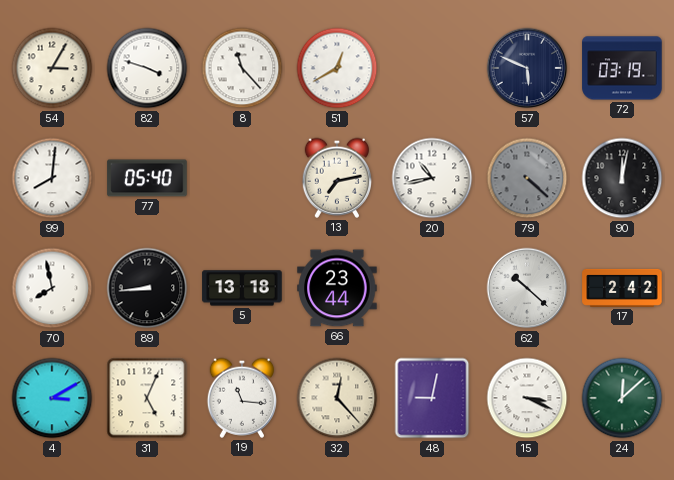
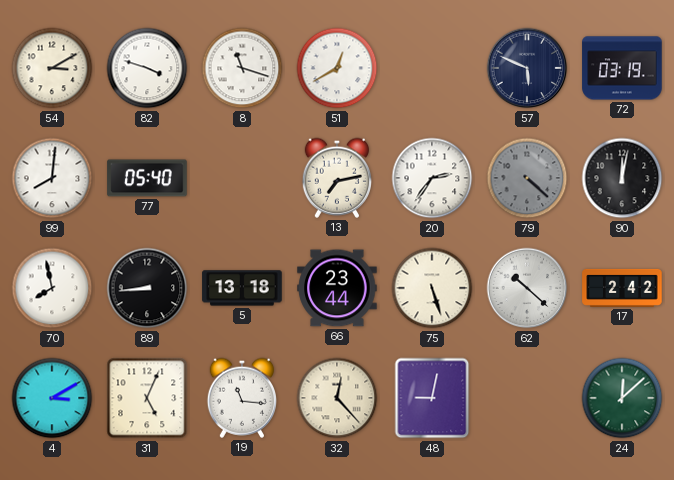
54: 3:05 -> 3:10 (52, 68)
8: 11:23 -> 11:18 (242, 68)
20: 10:43 -> 2:36 (432, 178)
75: none -> 5:27 (432, 288)
15: 3:19 -> none (527, 398)
